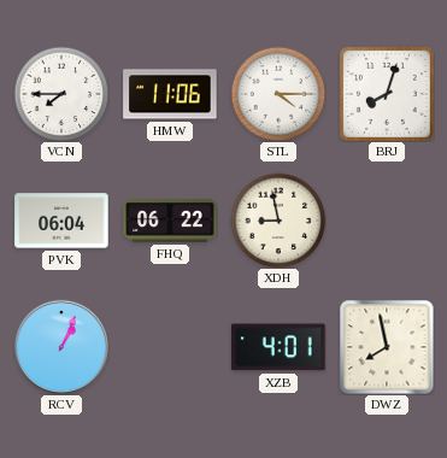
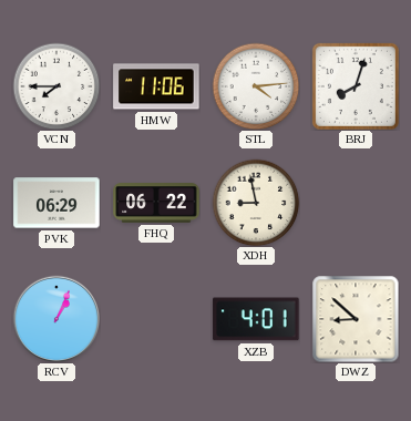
STL: 4:15 -> 4:14 (256, 86)
PVK: 06:04 -> 06:29 (56, 203)
DWZ: 7:58 -> 8:52 (356, 319)
